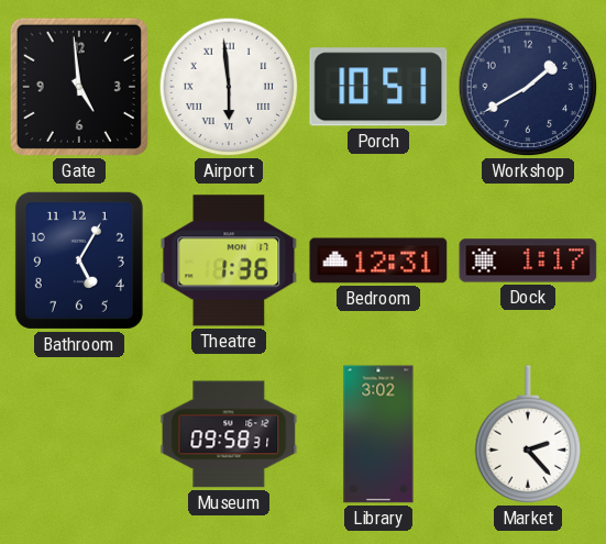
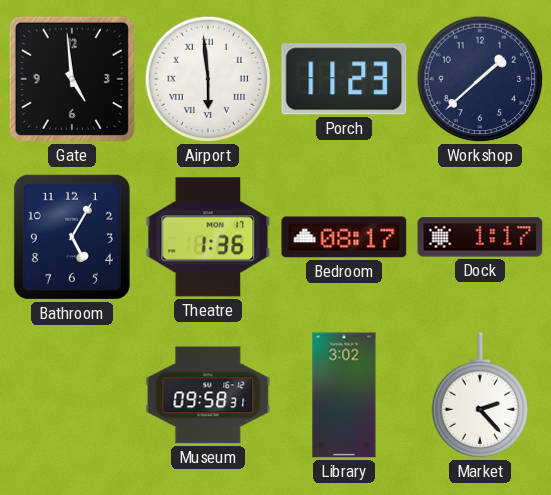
Porch: 10:51 -> 11:23 (344, 79)
Workshop: 1:40 -> 1:38 (480, 79)
Bedroom: 12:31 -> 08:17 (344, 237)
